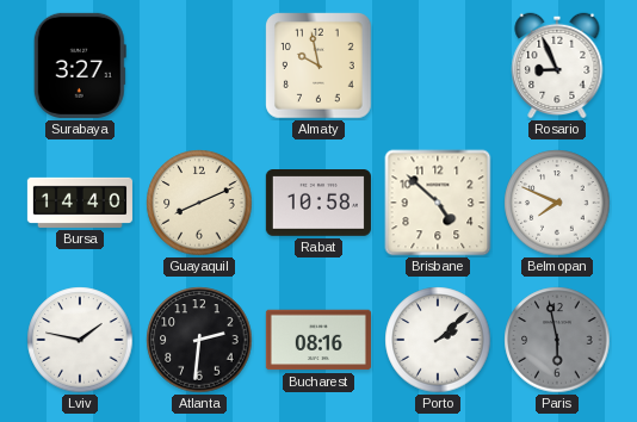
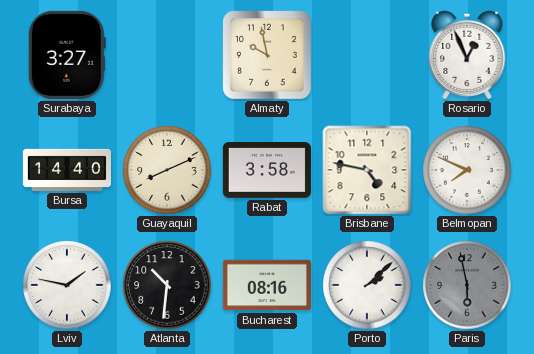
Rosario: 8:56 -> 12:56 (467, 55)
Rabat: 10:58 -> 3:58 (267, 171)
Brisbane: 4:52 -> 4:47 (367, 170)
Atlanta: 2:31 -> 10:31 (167, 285)
